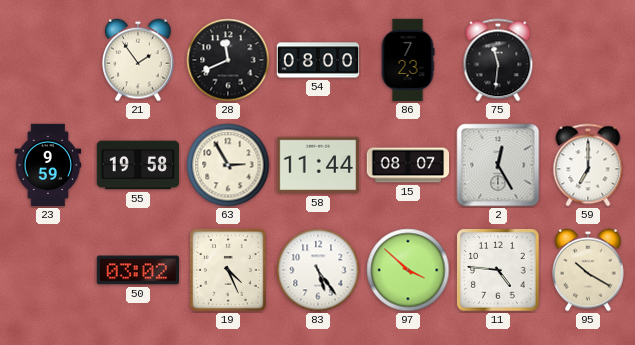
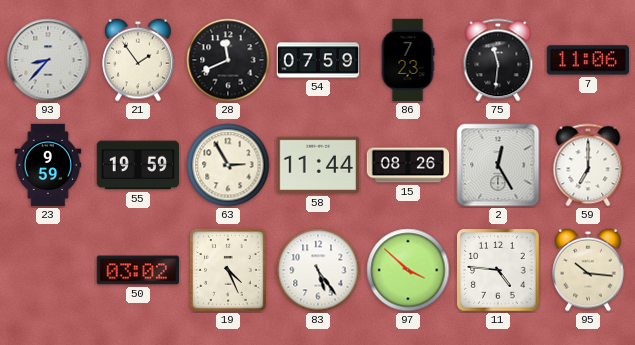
93: none -> 8:37 (48, 60)
54: 08:00 -> 07:59 (318, 60)
7: none -> 11:06 (587, 60)
55: 19:58 -> 19:59 (137, 165)
15: 08:07 -> 08:26 (408, 165)
95: 10:20 -> 10:16 (589, 270)
